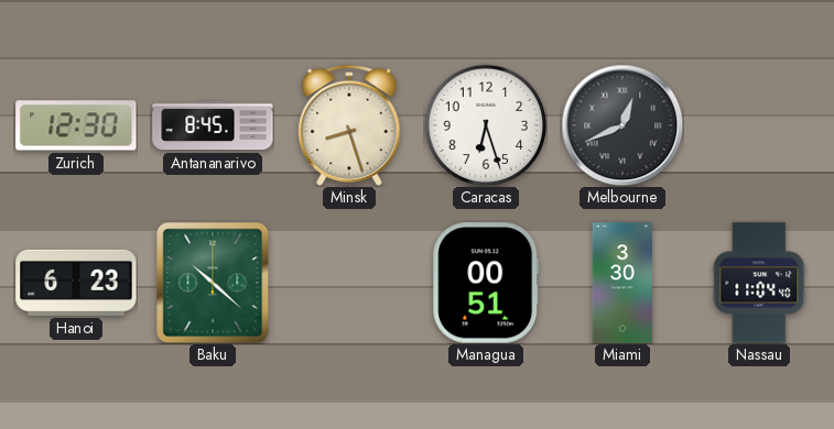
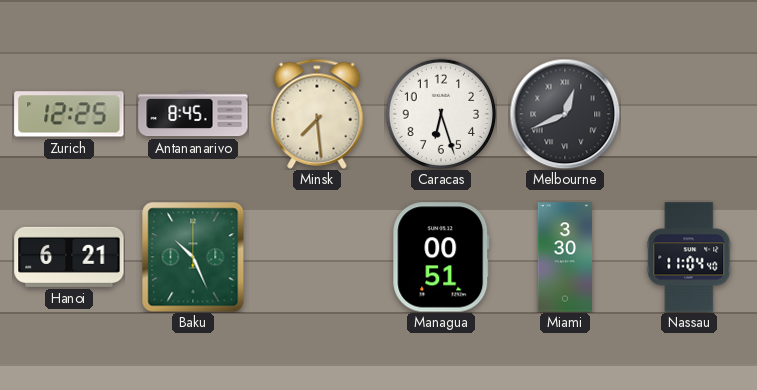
Zurich: 12:30 -> 12:25 (69, 114)
Minsk: 8:27 -> 7:29 (317, 114)
Hanoi: 6:23 -> 6:21 (69, 257)
Baku: 10:22 -> 10:26 (193, 257)
